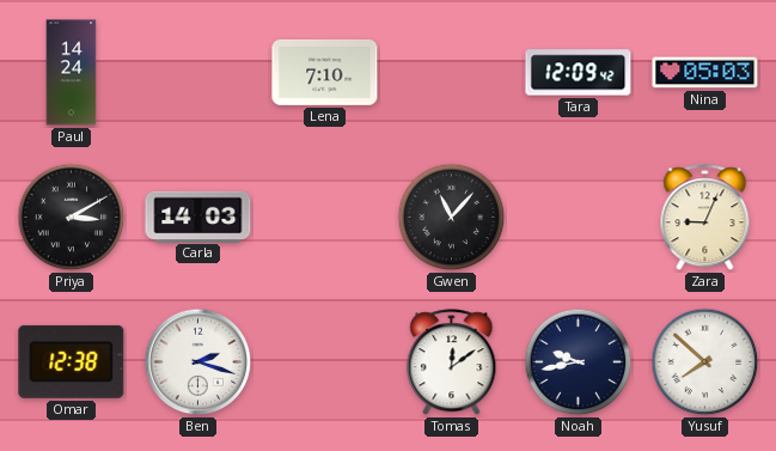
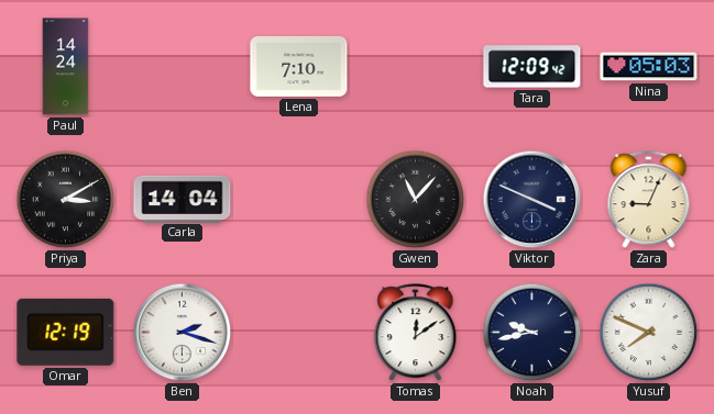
Carla: 14:03 -> 14:04 (183, 199)
Viktor: none -> 3:49 (532, 200)
Omar: 12:38 -> 12:19 (66, 332)
Yusuf: 7:52 -> 7:49 (649, 333)
